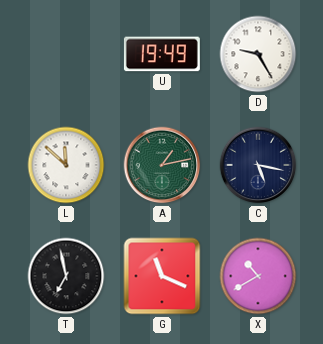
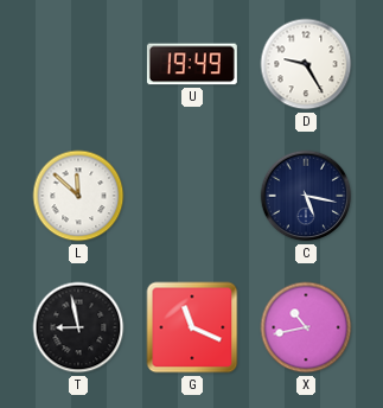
A: 1:13 -> none (162, 165)
T: 6:58 -> 8:58 (78, 327)
X: 10:40 -> 10:43 (306, 327)
